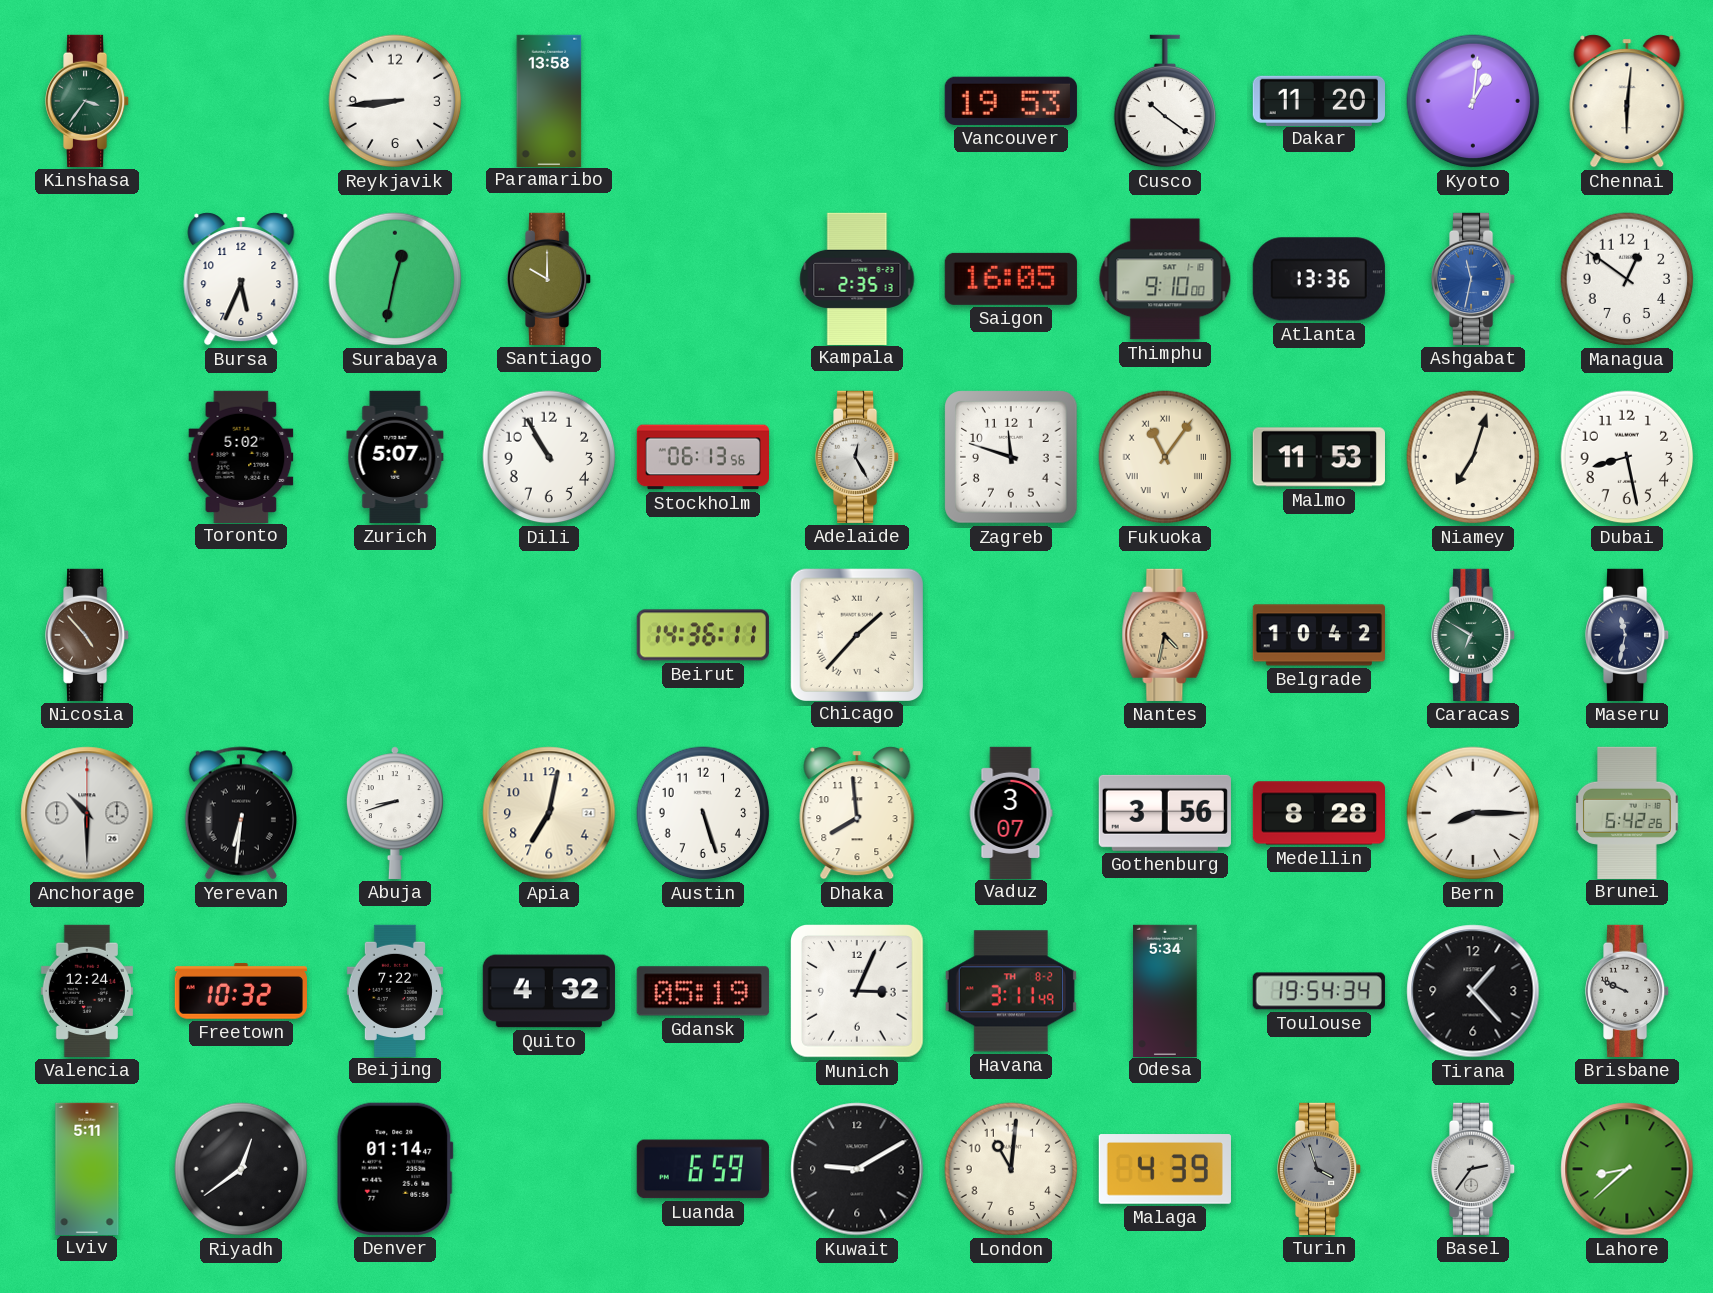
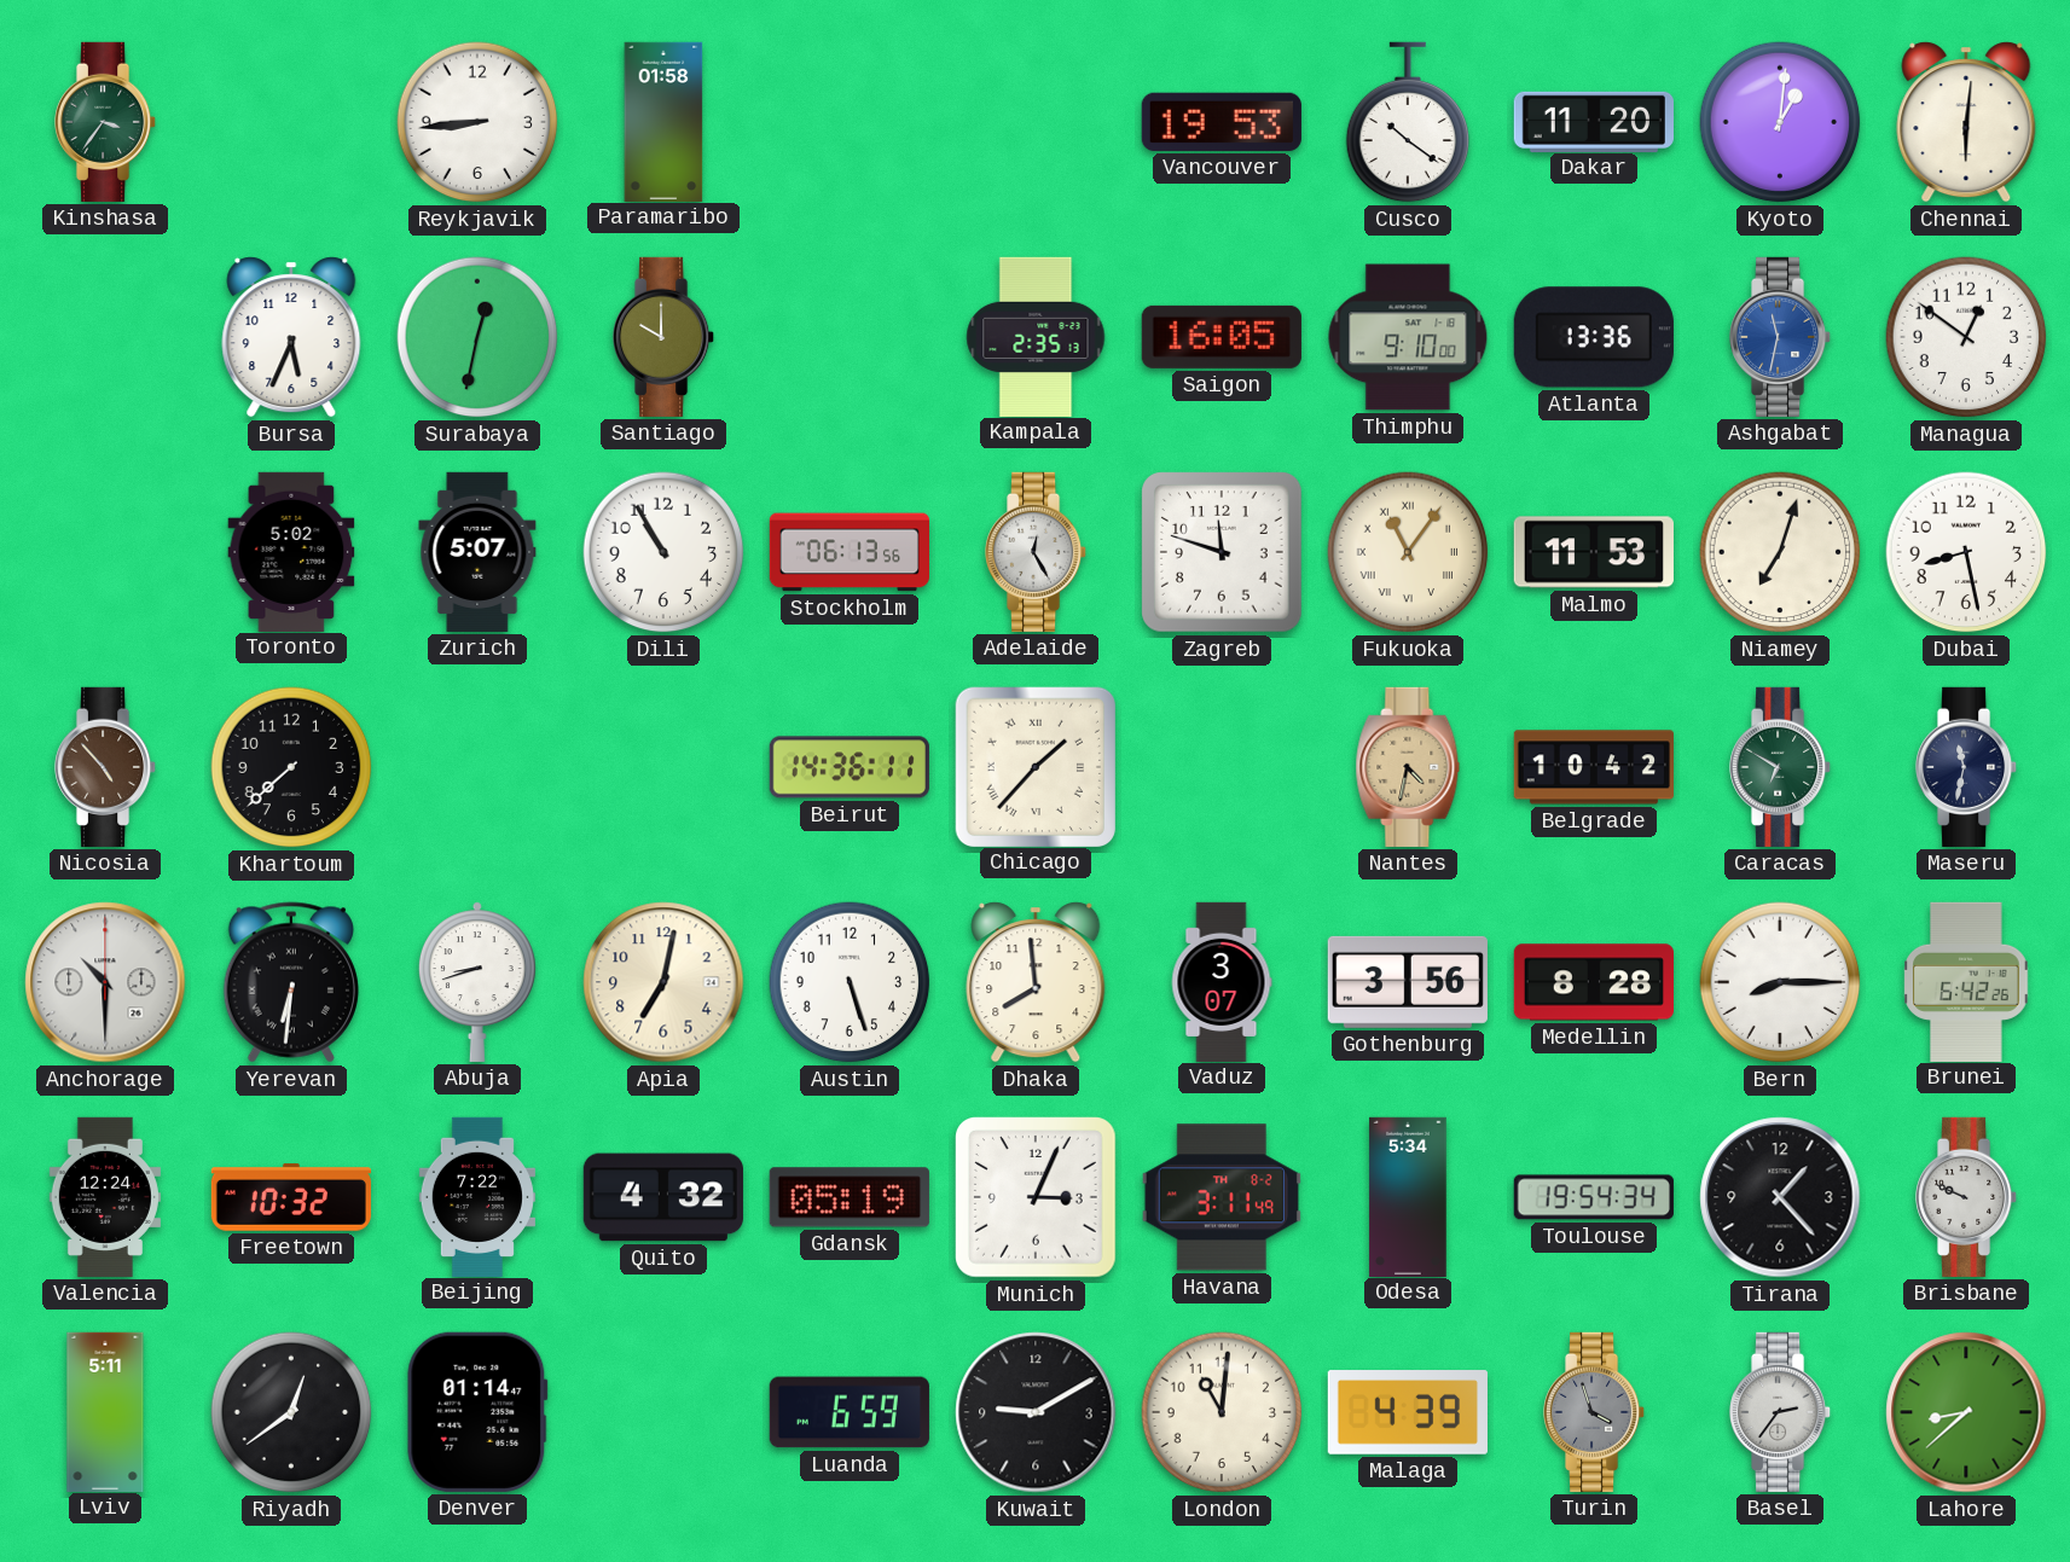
Paramaribo: 13:58 -> 01:58 (663, 121)
Khartoum: none -> 7:38 (291, 767)
